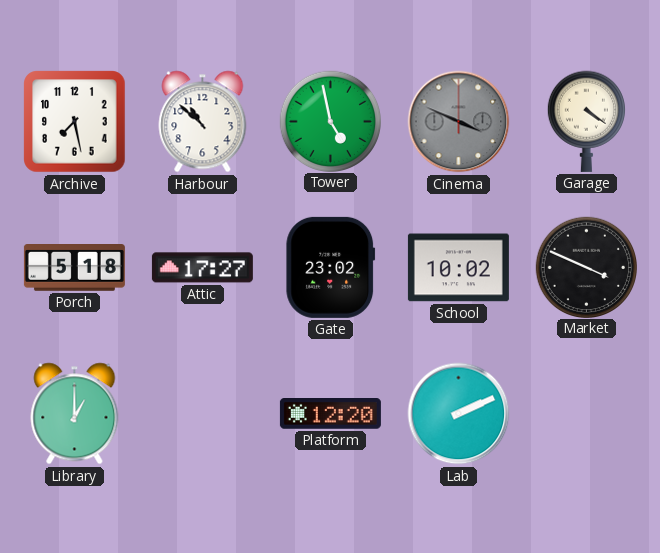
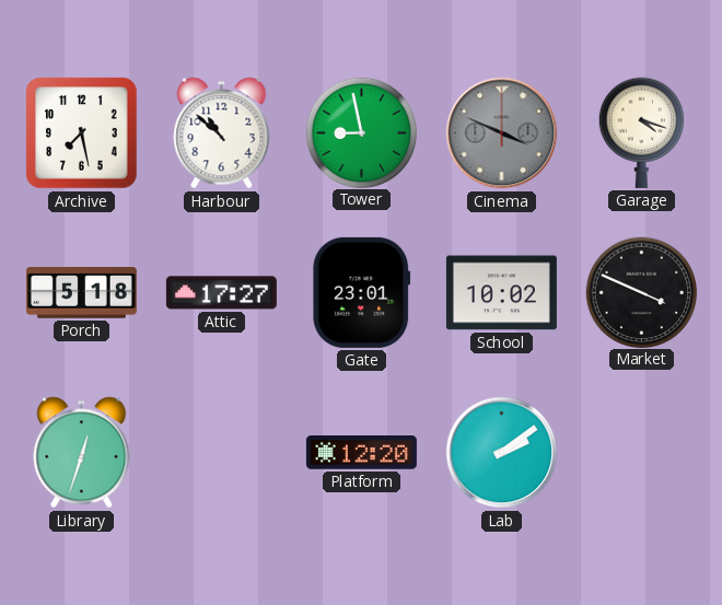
Tower: 4:58 -> 8:58 (361, 132)
Garage: 4:21 -> 4:18 (641, 132)
Gate: 23:02 -> 23:01 (362, 292)
Library: 1:00 -> 12:33 (82, 453)
Lab: 2:11 -> 2:09 (502, 453)
